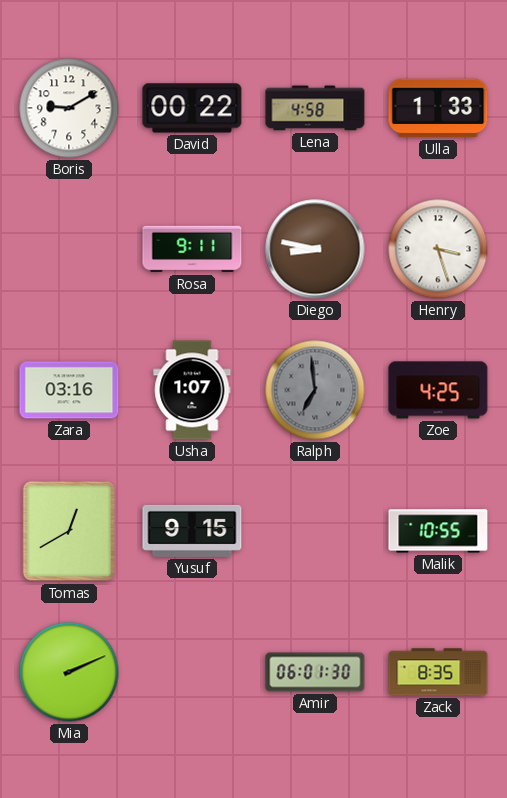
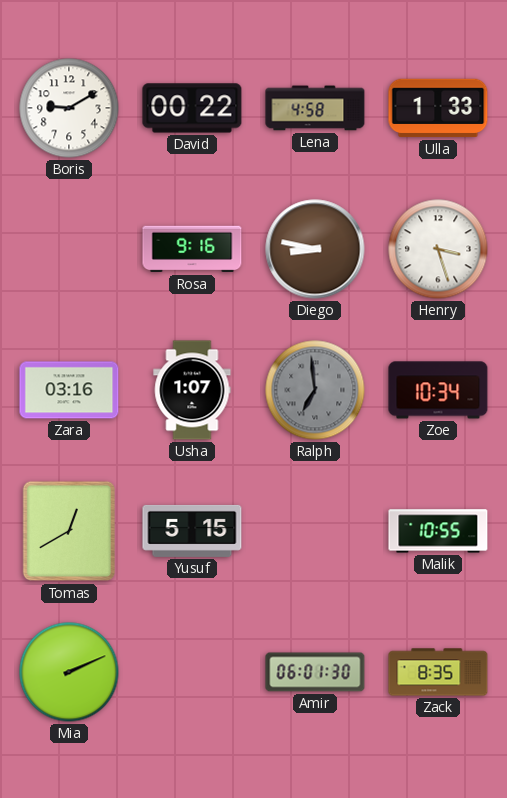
Rosa: 9:11 -> 9:16 (192, 249)
Zoe: 4:25 -> 10:34 (438, 390)
Yusuf: 9:15 -> 5:15 (192, 531)
